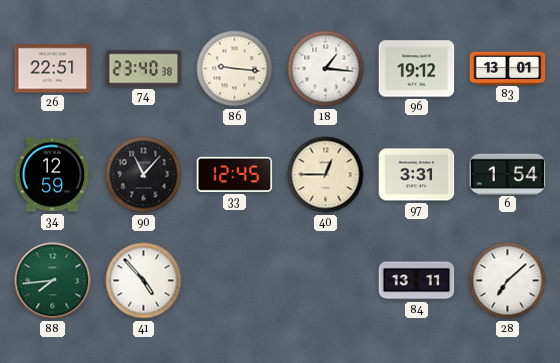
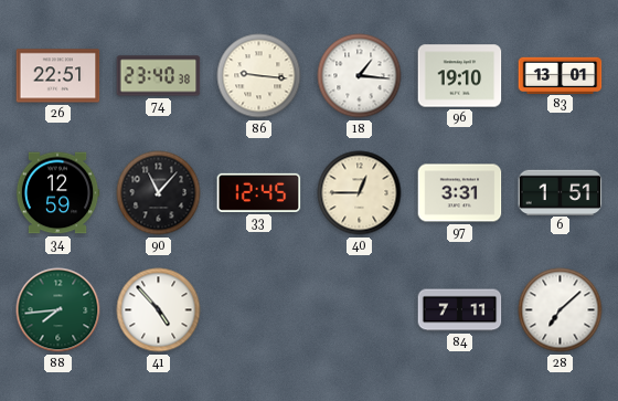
96: 19:12 -> 19:10 (460, 76)
6: 1:54 -> 1:51 (561, 192)
84: 13:11 -> 7:11 (460, 310)
